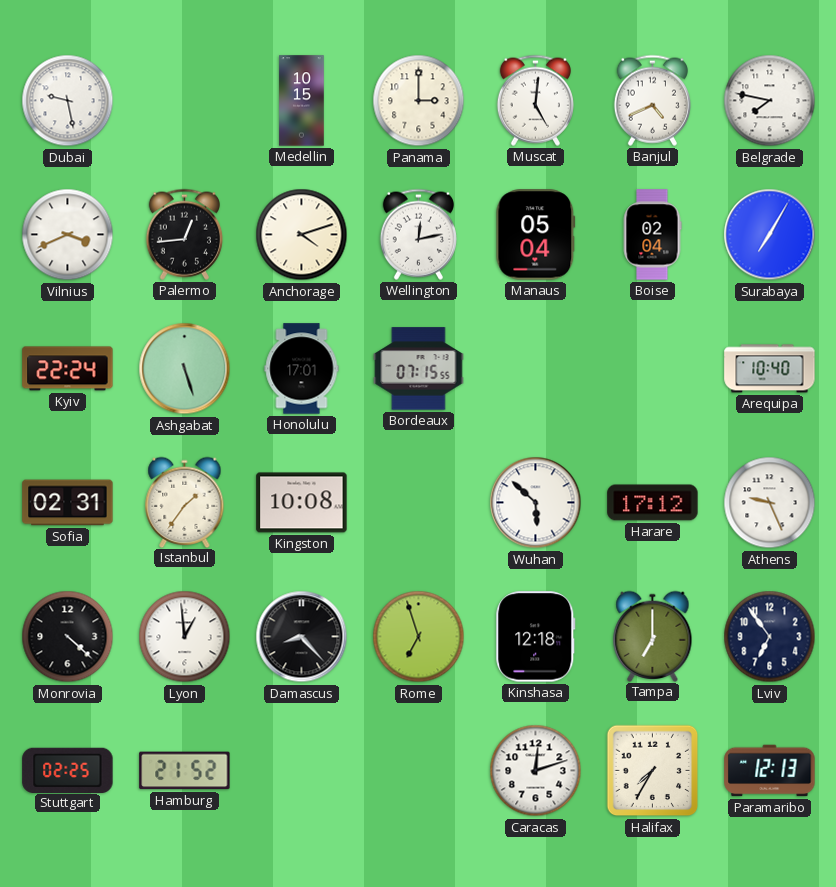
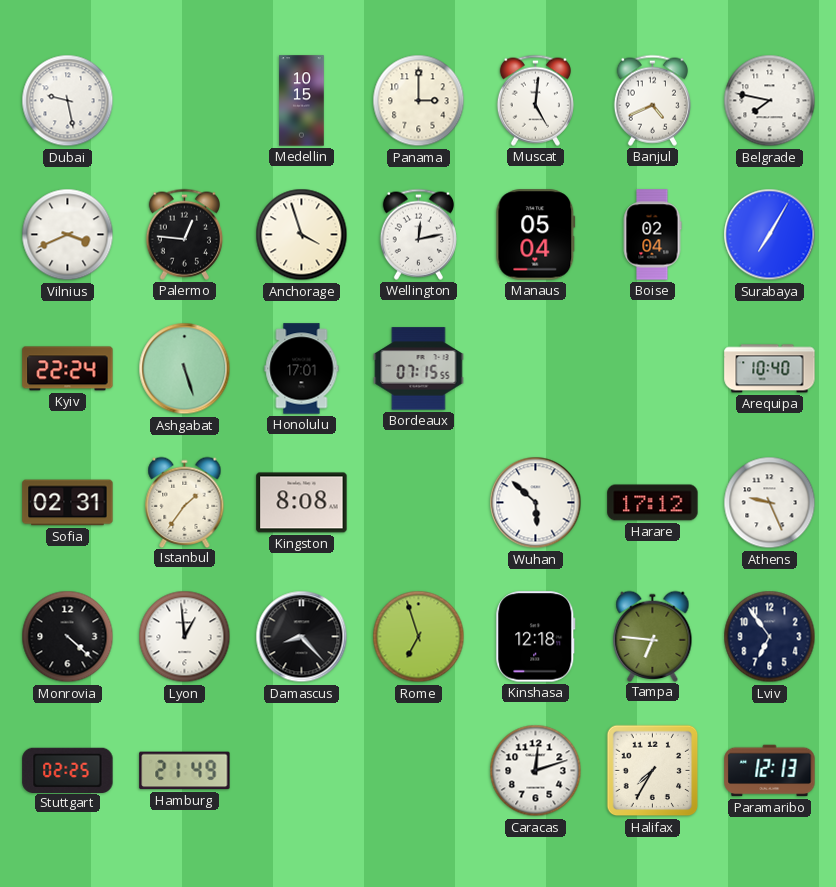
Palermo: 12:44 -> 12:46 (184, 234)
Anchorage: 4:12 -> 3:57 (302, 235)
Kingston: 10:08 -> 8:08 (302, 503)
Tampa: 7:00 -> 6:46 (653, 636)
Hamburg: 21:52 -> 21:49 (185, 771)
